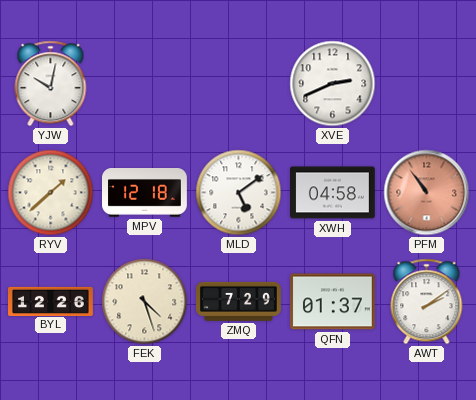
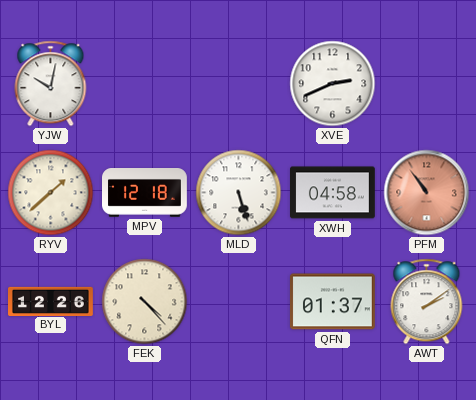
MLD: 5:09 -> 5:27 (239, 193)
FEK: 4:27 -> 4:23 (145, 302)
ZMQ: 7:29 -> none (239, 301)
